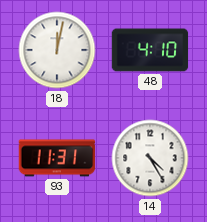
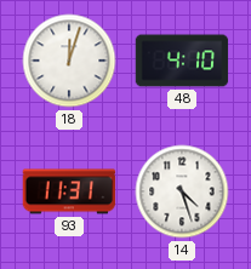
18: 12:02 -> 12:03 (69, 61)
14: 4:25 -> 4:27 (182, 191)
